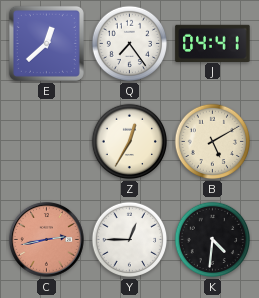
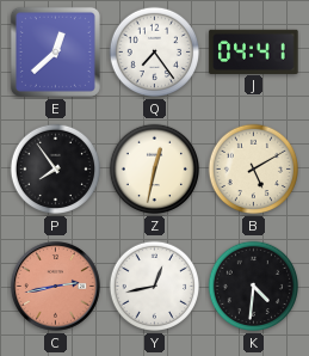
P: none -> 7:54 (56, 170)
Z: 12:35 -> 12:32 (155, 170)
Y: 12:45 -> 12:43 (155, 287)
